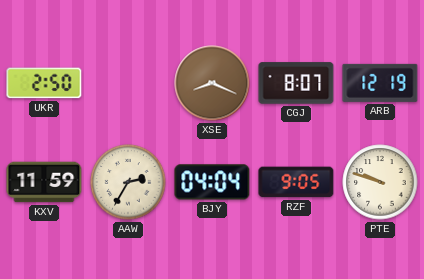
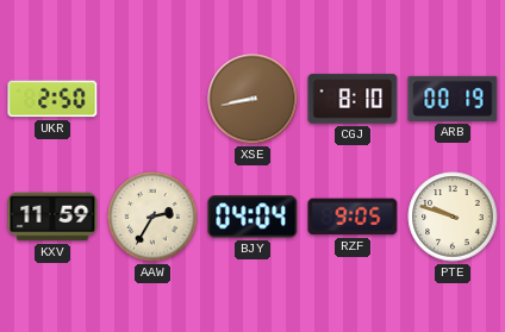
XSE: 8:19 -> 8:43 (253, 99)
CGJ: 8:07 -> 8:10 (353, 99)
ARB: 12:19 -> 00:19 (453, 99)
